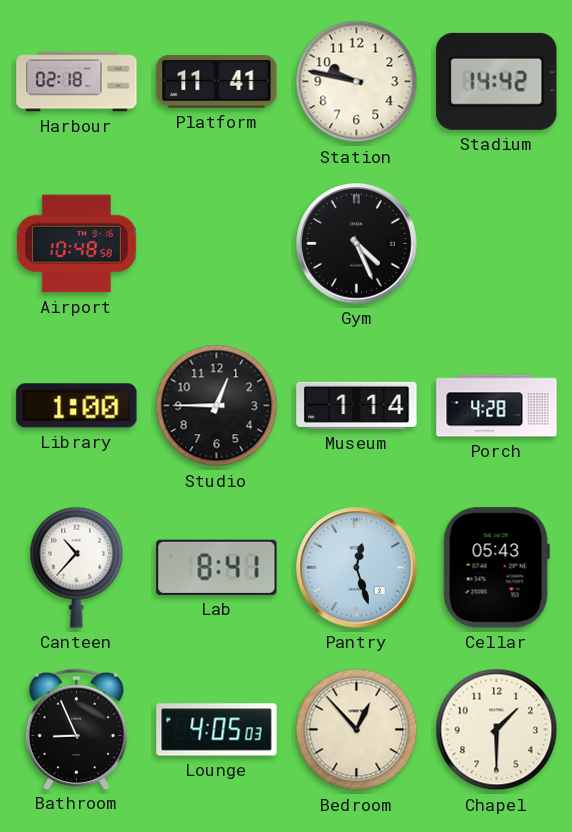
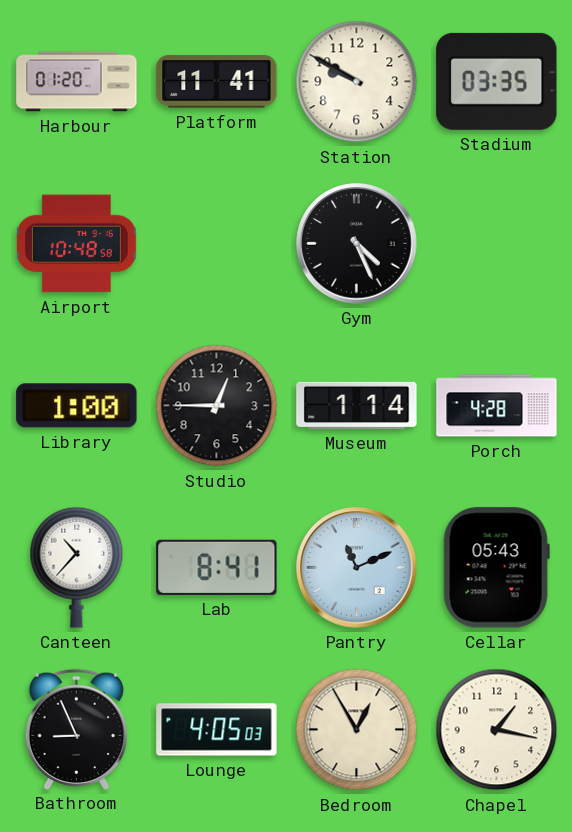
Harbour: 02:18 -> 01:20 (77, 82)
Station: 9:47 -> 9:50 (357, 82)
Stadium: 14:42 -> 03:35 (497, 81)
Pantry: 12:27 -> 11:11 (357, 568)
Bedroom: 12:53 -> 12:55 (357, 730)
Chapel: 1:30 -> 1:17 (497, 730)
